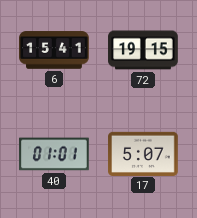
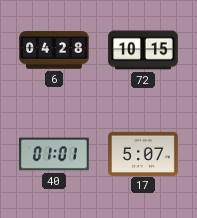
6: 15:41 -> 04:28 (54, 50)
72: 19:15 -> 10:15 (143, 50)
